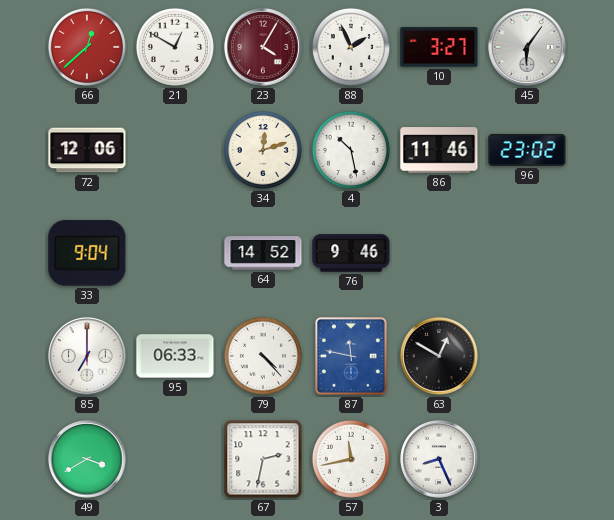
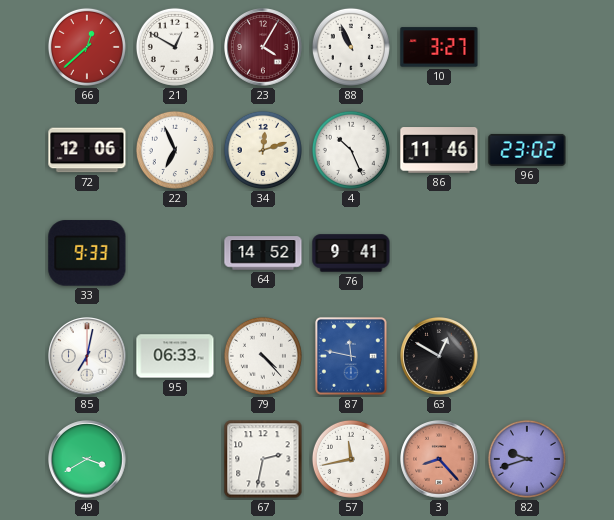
88: 1:56 -> 10:56 (351, 47)
45: 6:06 -> none (527, 47)
22: none -> 6:56 (175, 150)
4: 10:28 -> 10:26 (351, 150)
33: 9:04 -> 9:33 (87, 253)
76: 9:46 -> 9:41 (351, 253)
85: 7:00 -> 7:02 (87, 356)
3: 8:26 -> 8:23 (439, 459)
3 dial: white -> salmon (439, 459)
82: none -> 9:42 (527, 459)
